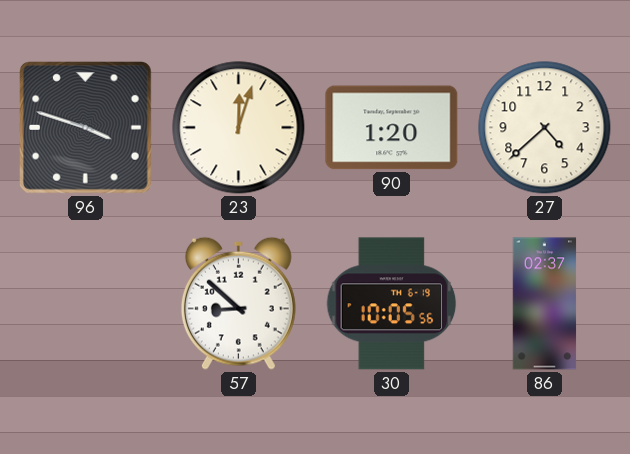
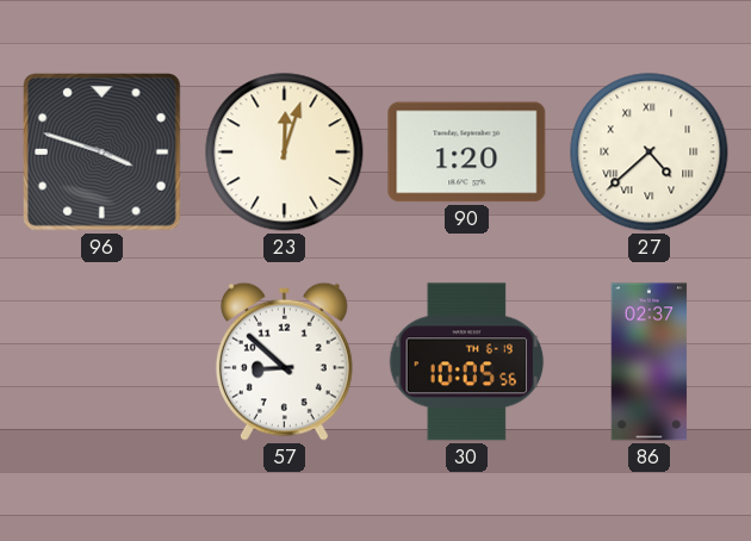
27 numerals: Arabic -> Roman (650, 153)
